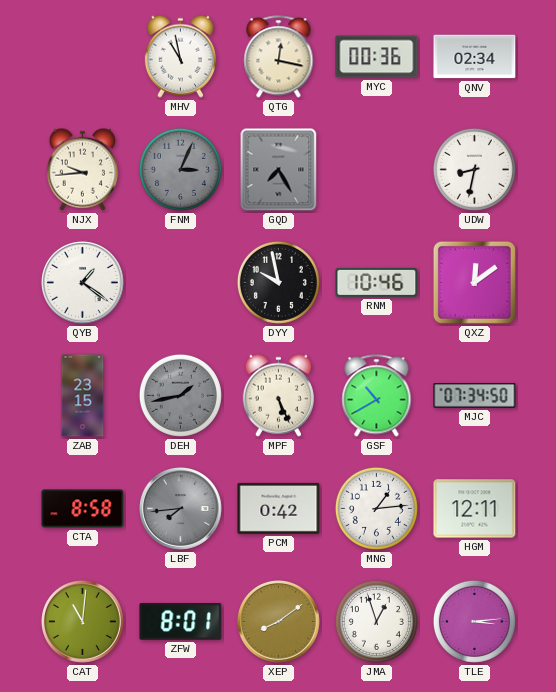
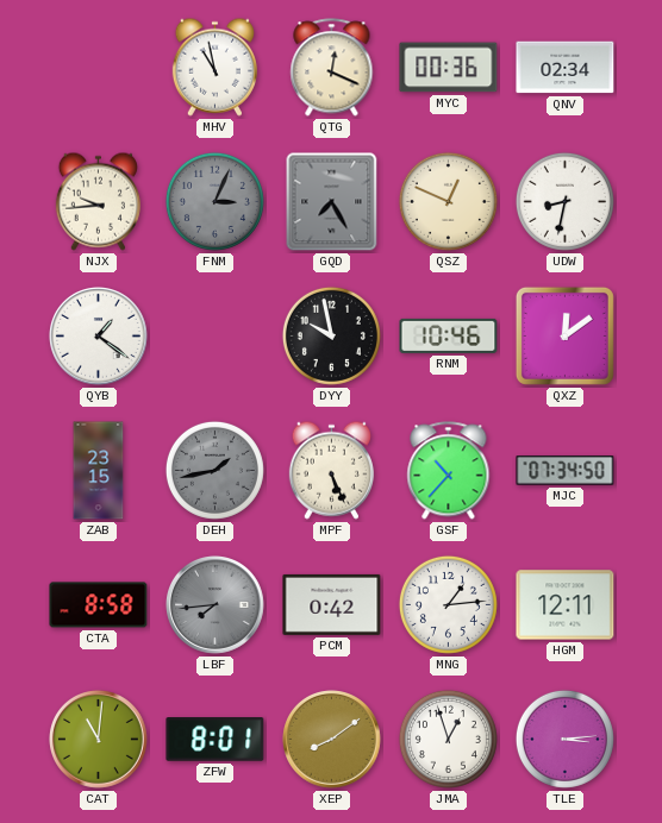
QTG: 12:17 -> 12:19 (332, 68)
QSZ: none -> 12:49 (448, 201)
GSF: 10:40 -> 10:37 (449, 471)
